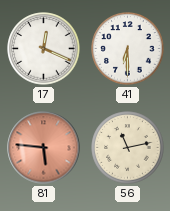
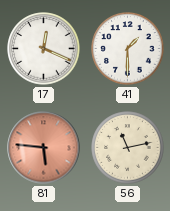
41: 6:30 -> 1:30 (128, 49)
